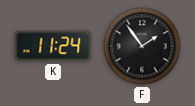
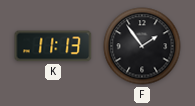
K: 11:24 -> 11:13 (53, 46)
